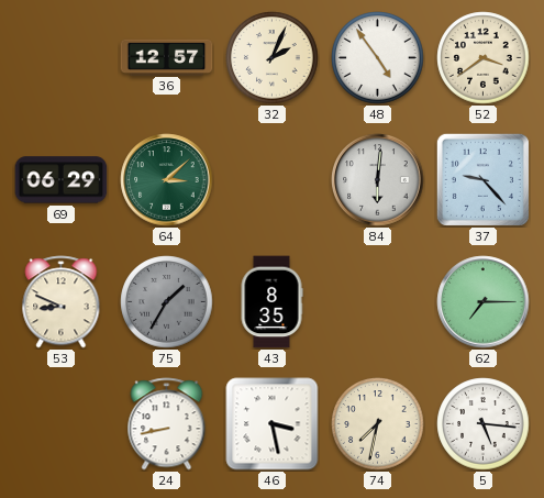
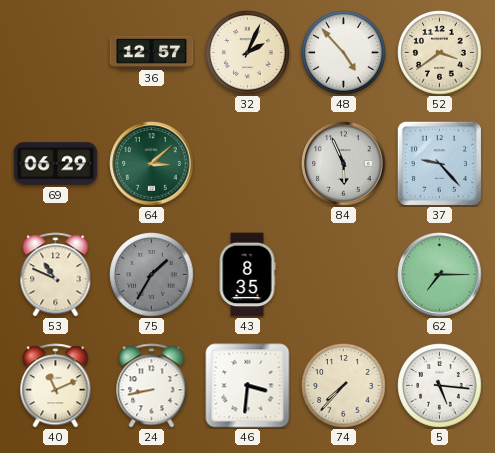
48: 4:54 -> 4:53 (344, 53)
84: 6:01 -> 5:56 (344, 164)
53: 8:49 -> 10:49 (56, 275)
40: none -> 11:11 (56, 386)
46: 3:28 -> 3:31 (248, 386)
74: 7:32 -> 7:37 (344, 386)
